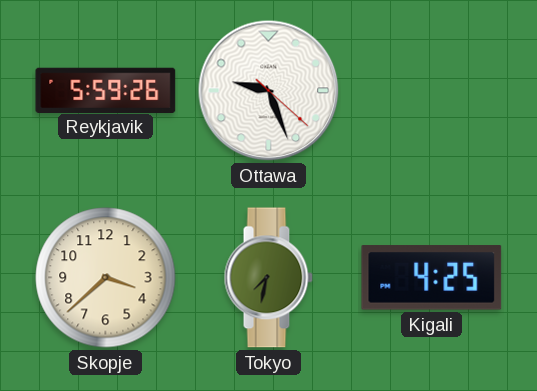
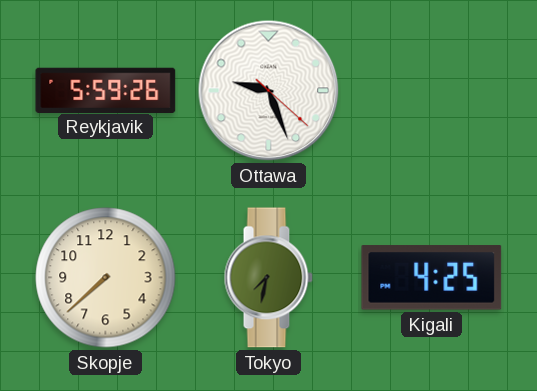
Skopje: 3:38 -> 7:38 (106, 278)
